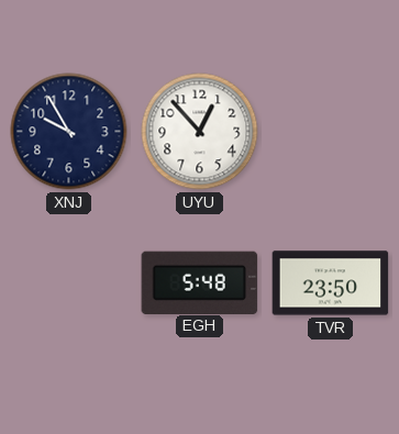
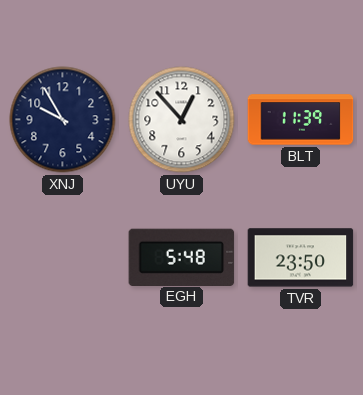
BLT: none -> 11:39 (301, 120)
